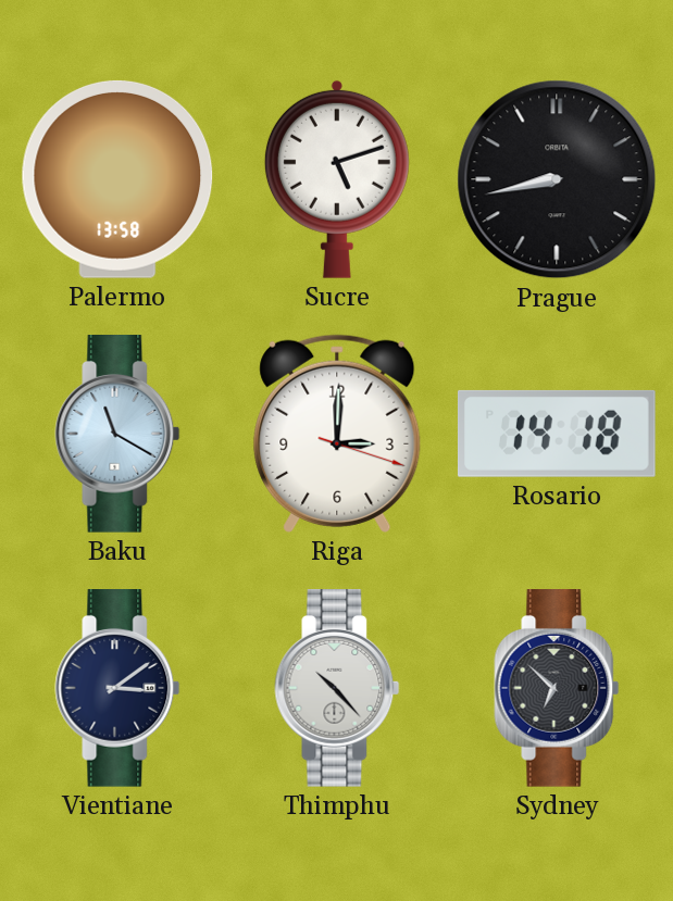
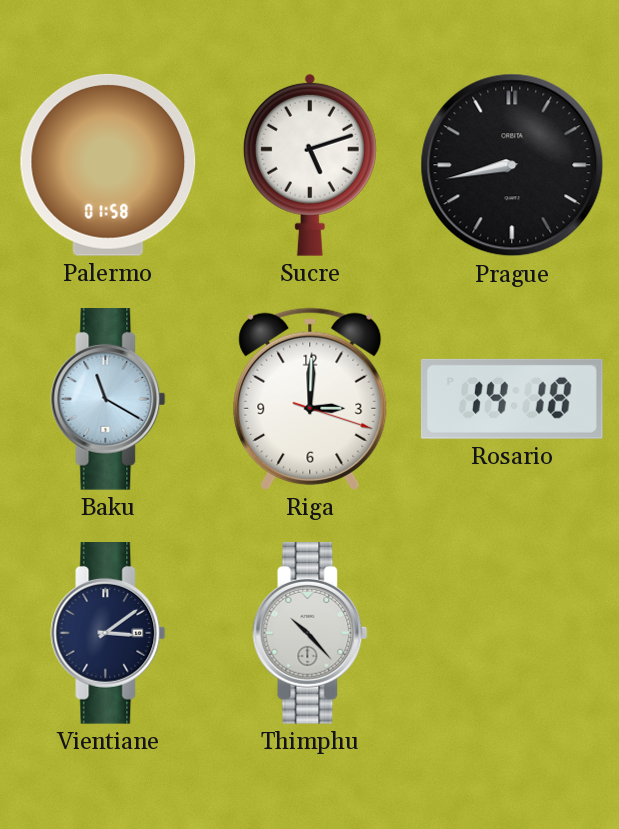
Palermo: 13:58 -> 01:58 (108, 165)
Sydney: 6:52 -> none (557, 689)
